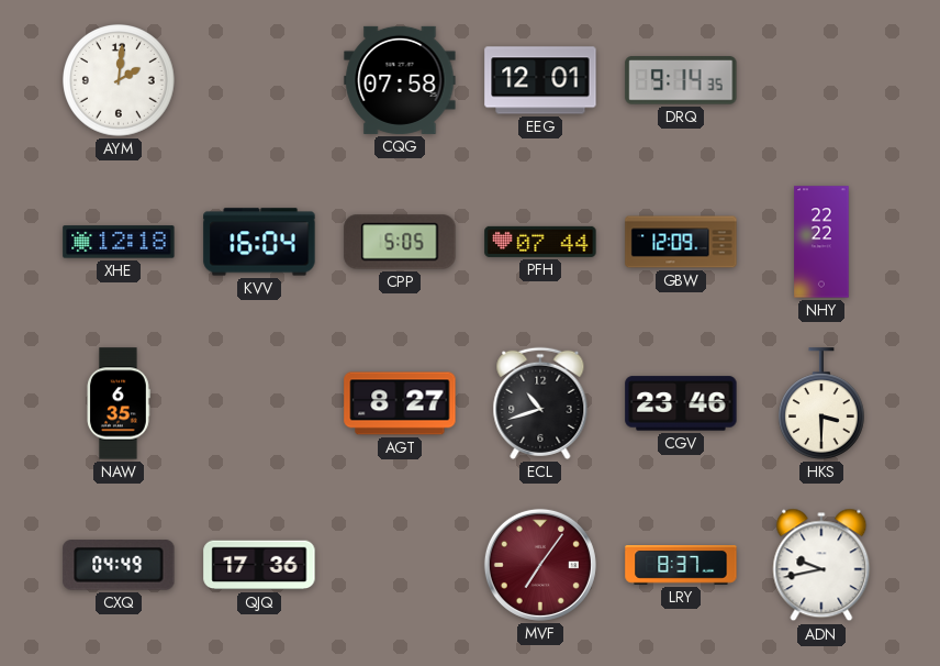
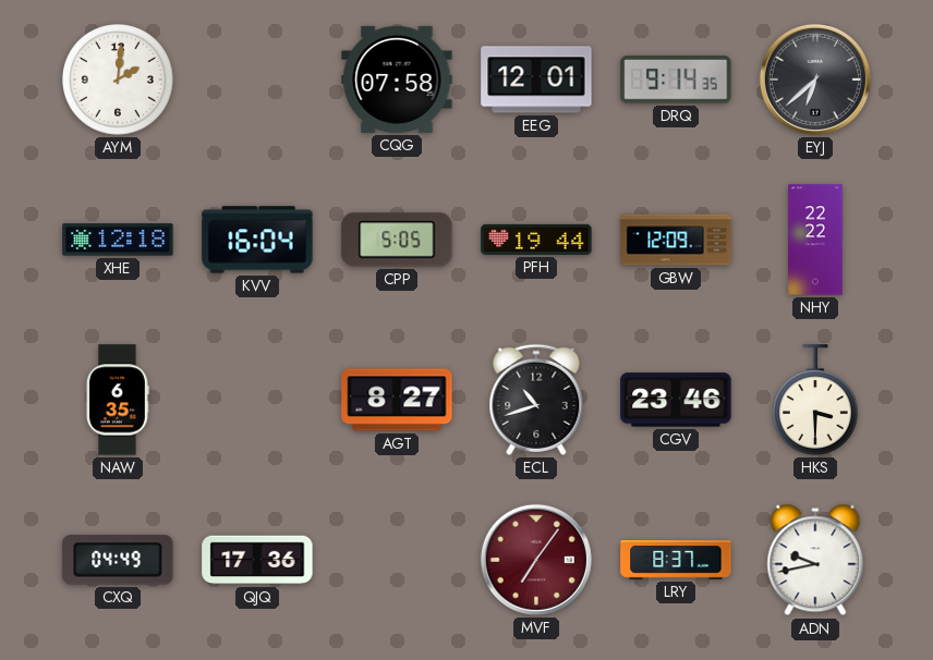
EYJ: none -> 6:38 (815, 80)
PFH: 07:44 -> 19:44 (536, 240)
